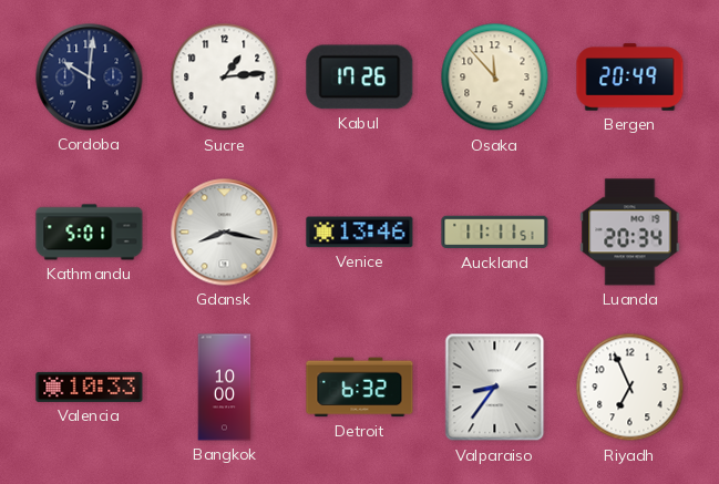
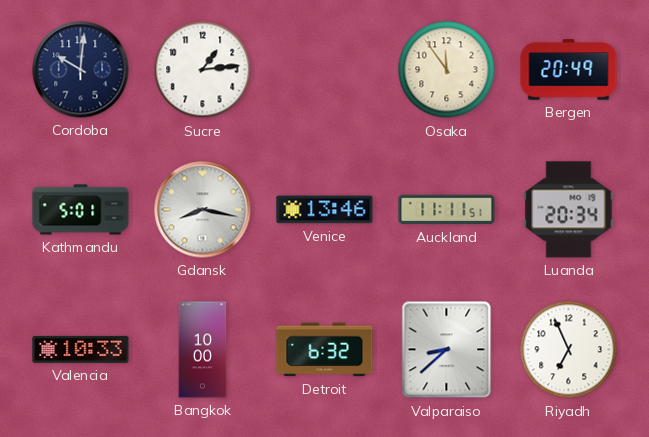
Kabul: 17:26 -> none (360, 78)
Osaka: 11:53 -> 11:54 (447, 70)
Valparaiso: 8:36 -> 8:38 (447, 350)
